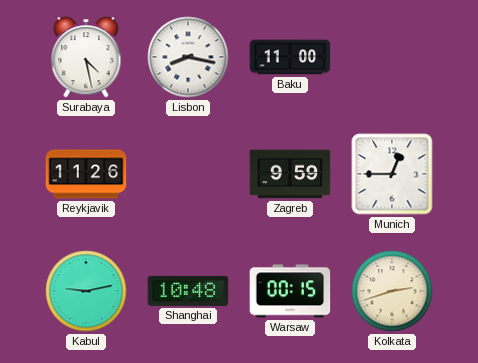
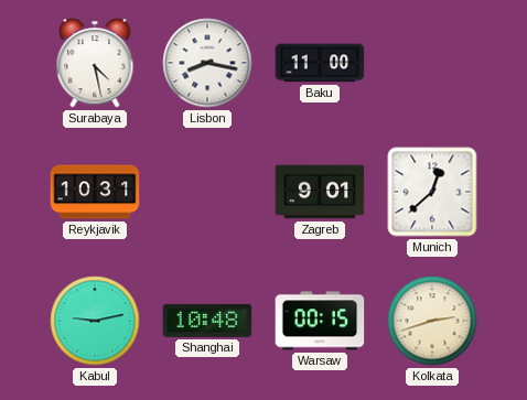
Reykjavik: 11:26 -> 10:31 (95, 192)
Zagreb: 9:59 -> 9:01 (320, 192)
Munich: 12:45 -> 12:38 (432, 192)
